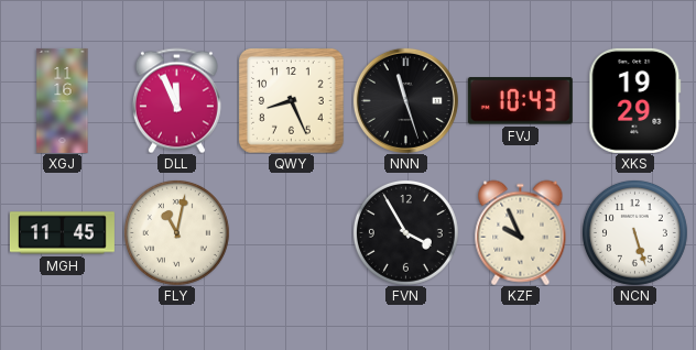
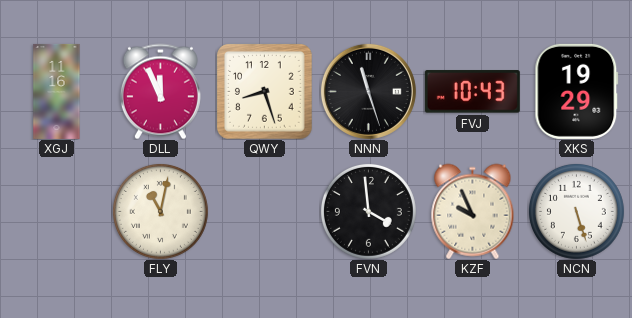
QWY: 8:26 -> 8:27 (265, 92)
MGH: 11:45 -> none (62, 233)
FVN: 3:55 -> 3:59 (368, 211)
